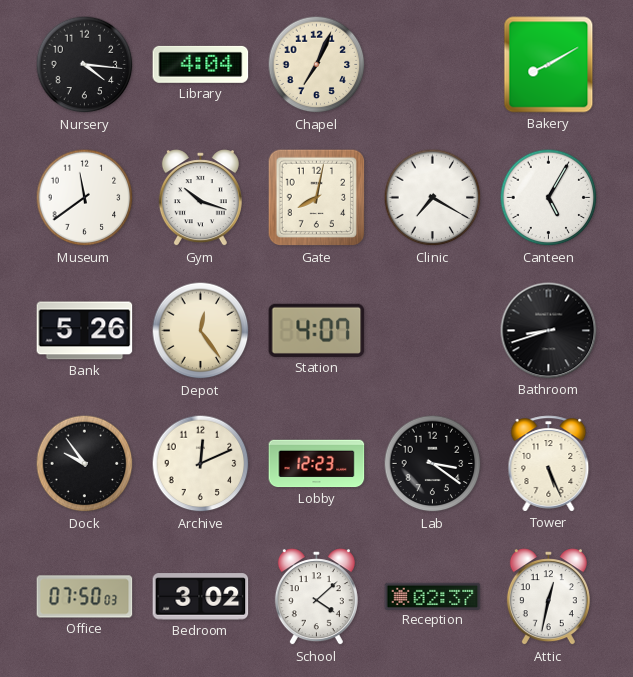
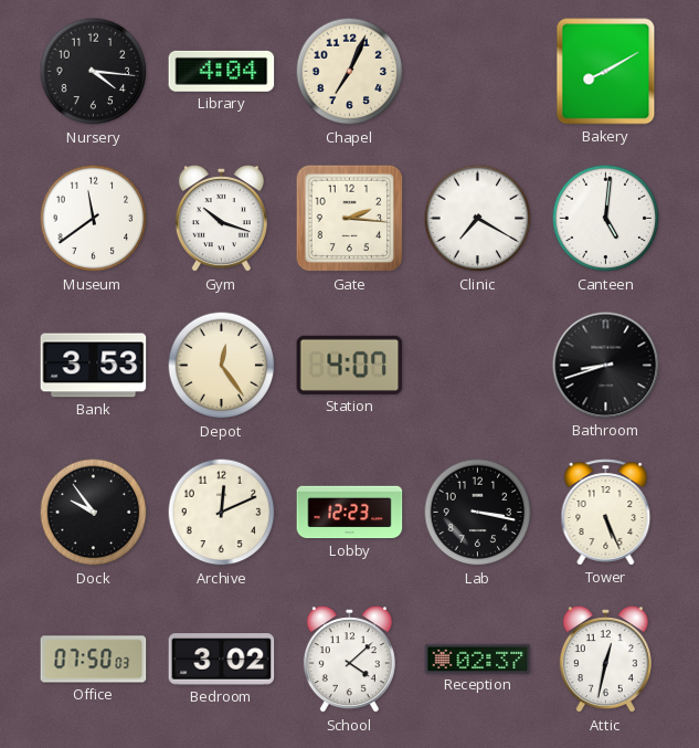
Gate: 8:02 -> 2:16 (350, 219)
Canteen: 5:05 -> 5:01 (606, 219)
Bank: 5:26 -> 3:53 (94, 366)
Lab: 3:21 -> 3:17 (478, 513)
